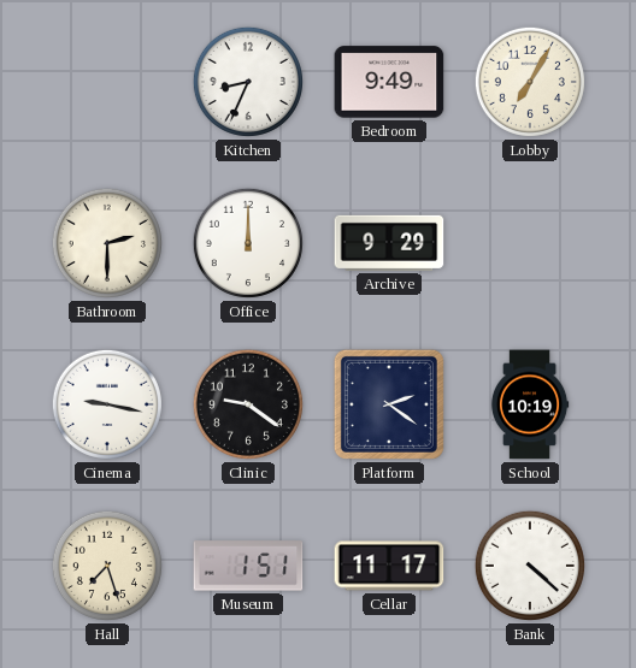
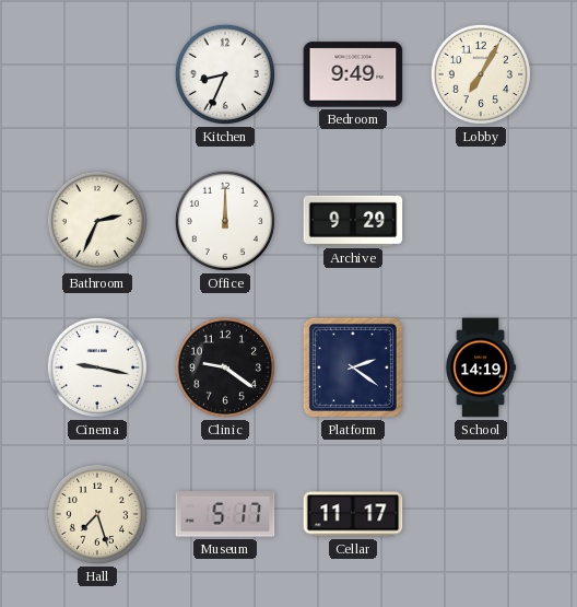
Bathroom: 2:30 -> 2:34 (97, 221)
School: 10:19 -> 14:19 (481, 367)
Museum: 1:51 -> 5:17 (225, 514)
Bank: 4:22 -> none (530, 566)
